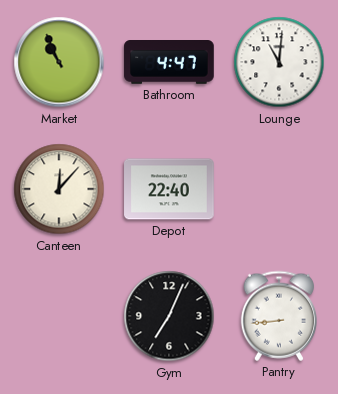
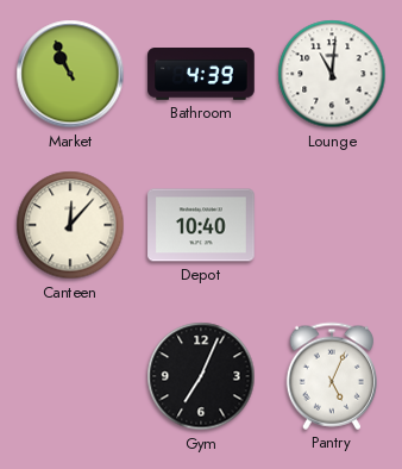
Bathroom: 4:47 -> 4:39 (201, 74)
Depot: 22:40 -> 10:40 (201, 225)
Pantry: 8:44 -> 5:04 (331, 376)
